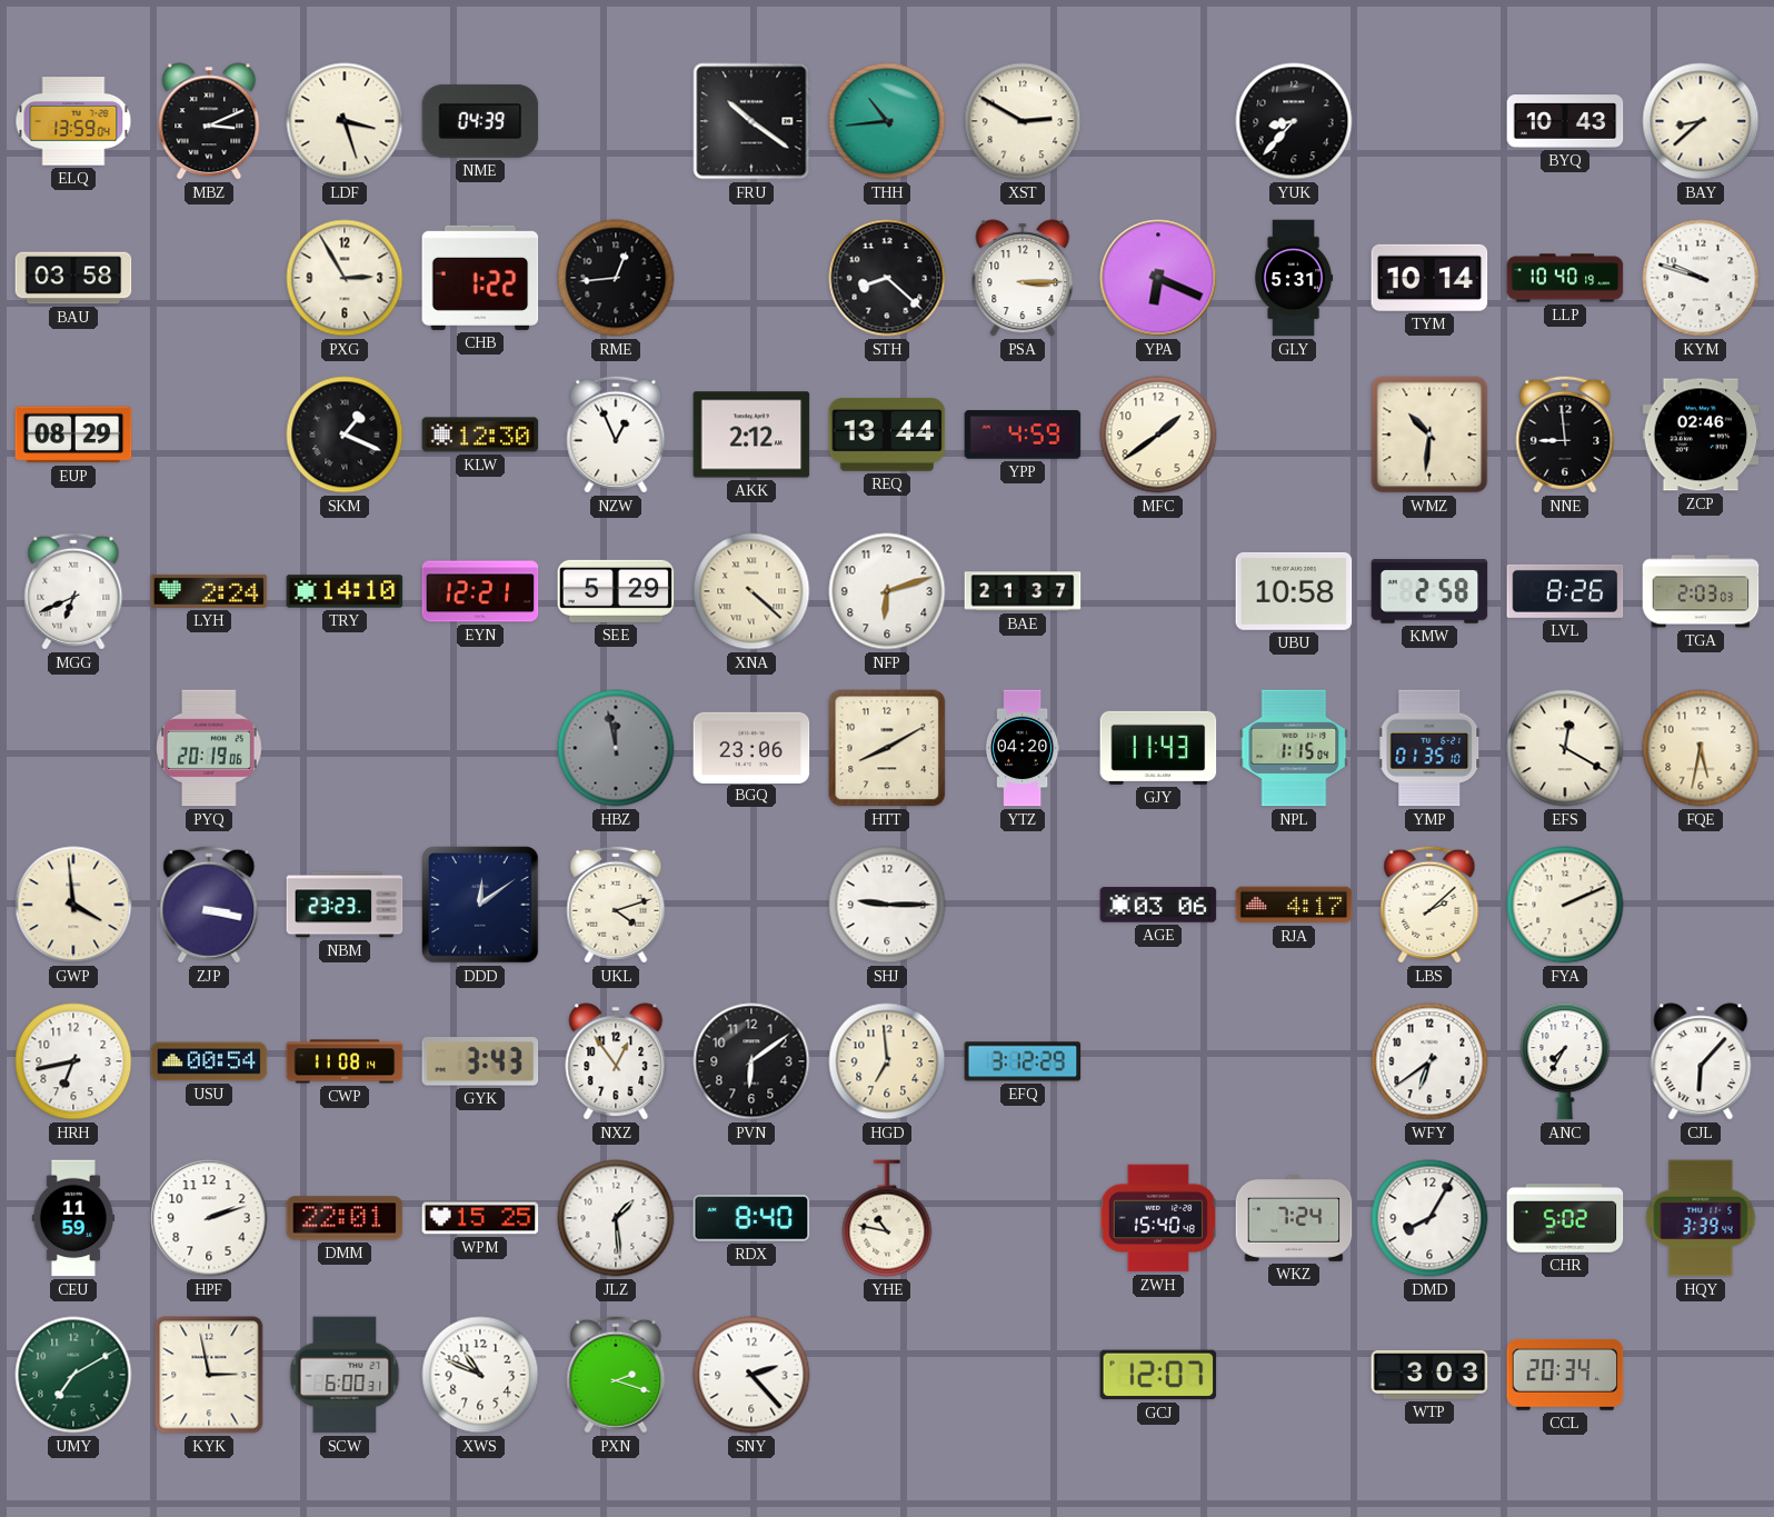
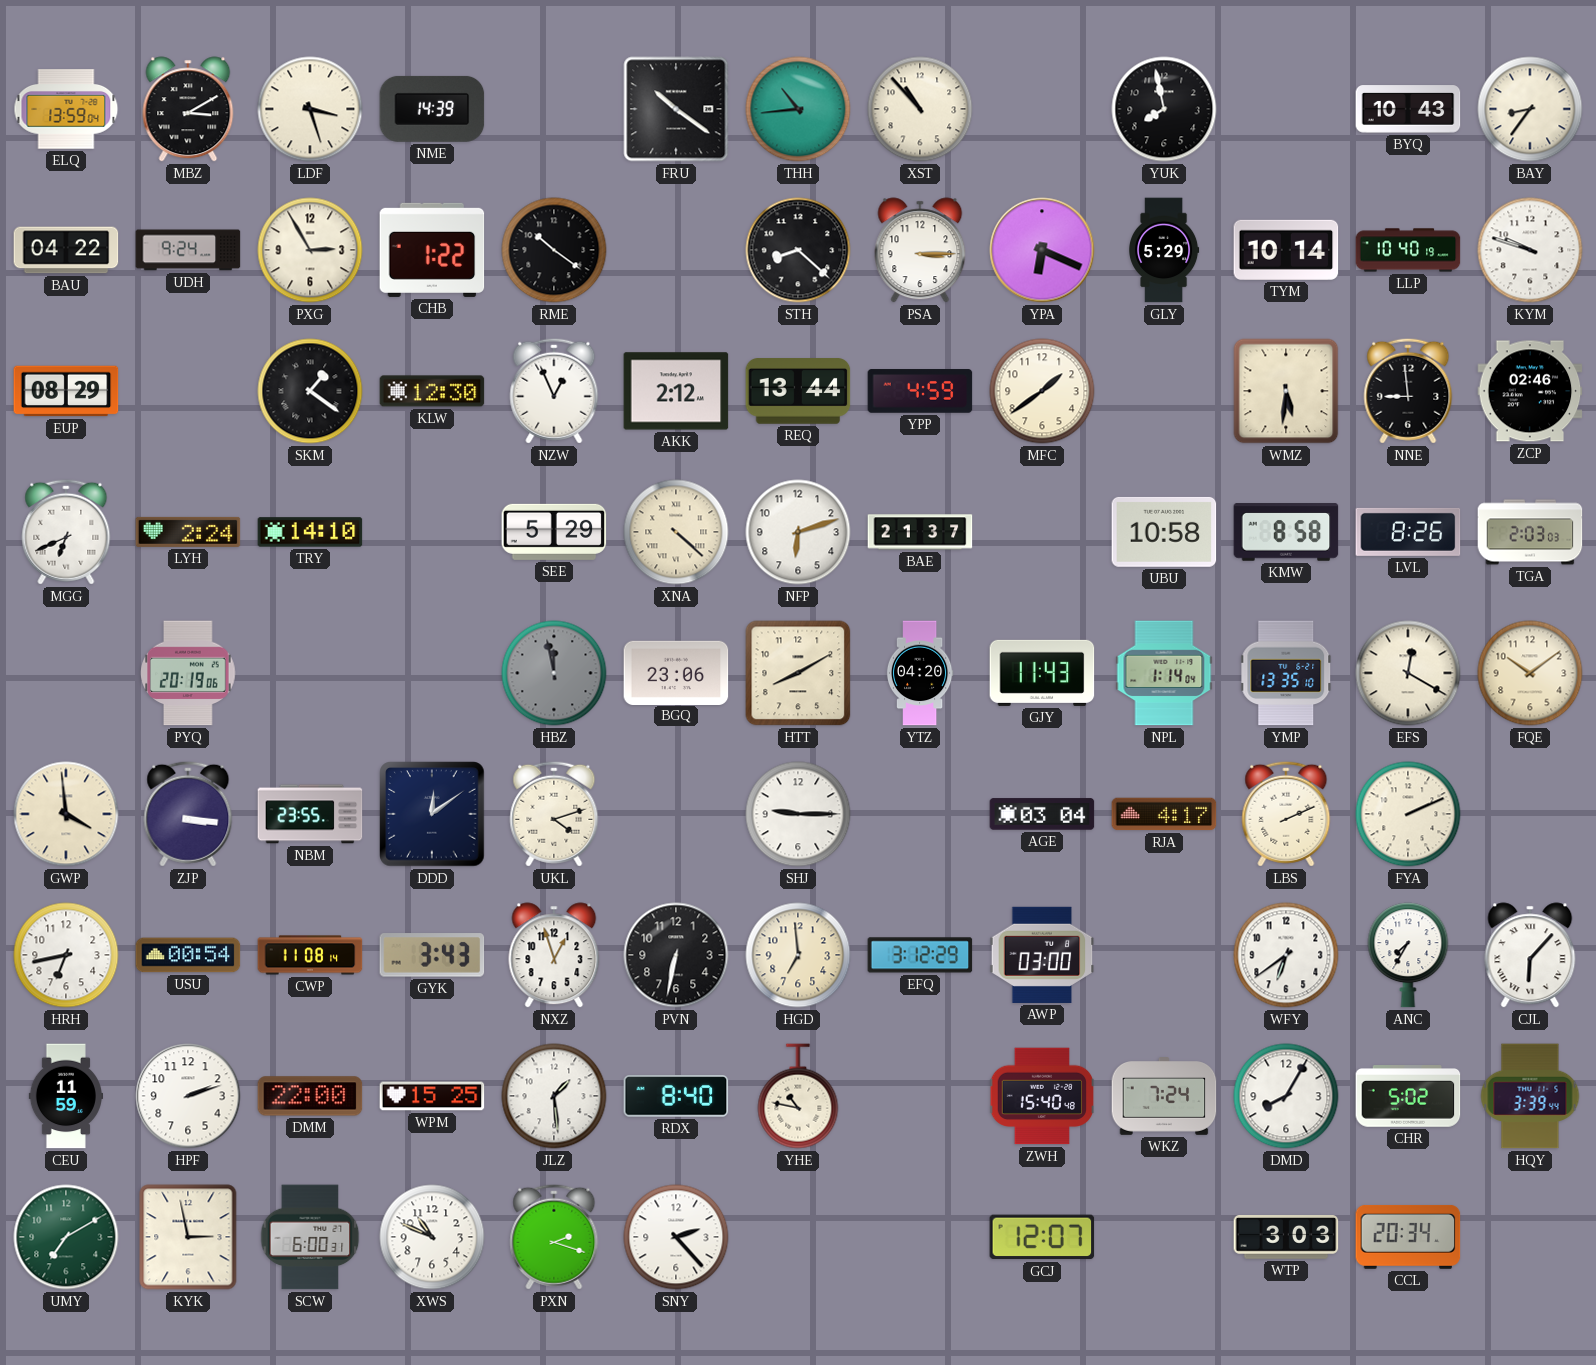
MBZ: 3:11 -> 3:10 (188, 109)
NME: 04:39 -> 14:39 (432, 109)
XST: 2:50 -> 10:53 (920, 109)
YUK: 8:37 -> 7:58 (1164, 109)
BAY: 8:38 -> 8:36 (1530, 109)
BAU: 03:58 -> 04:22 (66, 250)
UDH: none -> 9:24 (188, 250)
RME: 12:44 -> 10:21 (554, 250)
GLY: 5:31 -> 5:29 (1165, 250)
SKM: 1:19 -> 1:21 (310, 391)
WMZ: 10:31 -> 5:31 (1286, 391)
EYN: 12:21 -> none (480, 591)
KMW: 2:58 -> 8:58 (1286, 532)
NPL: 1:15 -> 1:14 (1164, 673)
YMP: 01:35 -> 13:35 (1287, 673)
FQE: 5:32 -> 10:09 (1530, 673)
ZJP: 3:17 -> 3:16 (188, 814)
NBM: 23:23 -> 23:55 (310, 814)
AGE: 03:06 -> 03:04 (1042, 814)
LBS: 2:08 -> 2:11 (1286, 814)
NXZ: 12:54 -> 12:57 (554, 955)
PVN: 6:09 -> 6:32 (676, 955)
AWP: none -> 03:00 (1042, 955)
DMM: 22:01 -> 22:00 (310, 1096)
